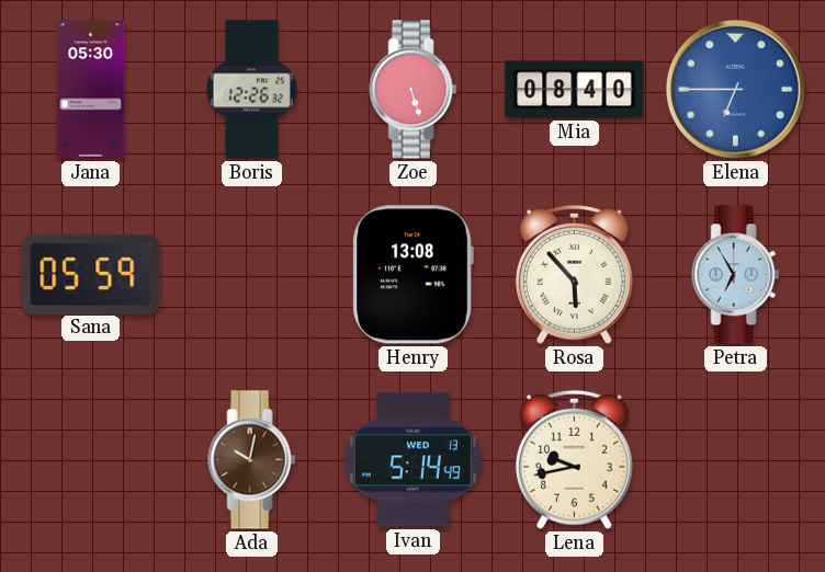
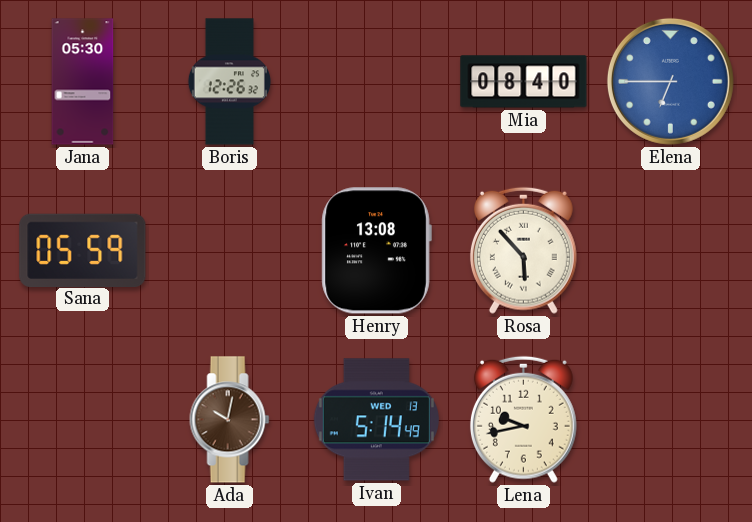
Zoe: 5:27 -> none (414, 90)
Petra: 6:55 -> none (736, 275)
